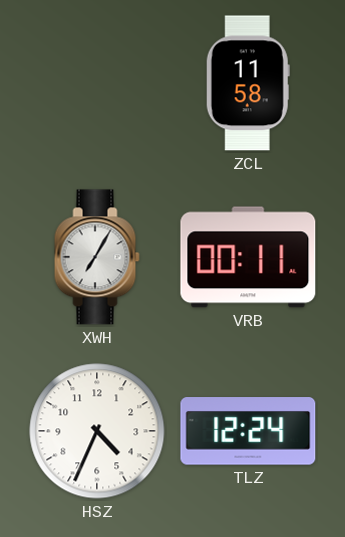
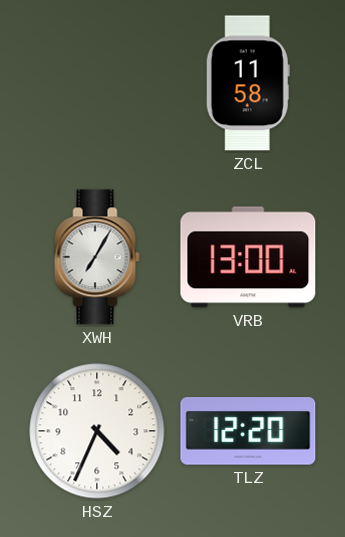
VRB: 00:11 -> 13:00 (248, 257)
TLZ: 12:24 -> 12:20 (248, 431)
